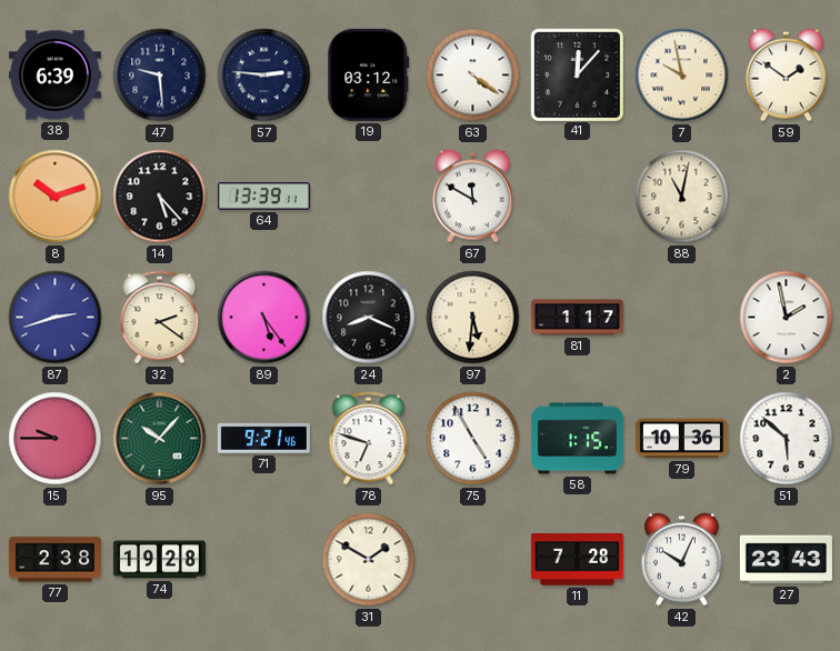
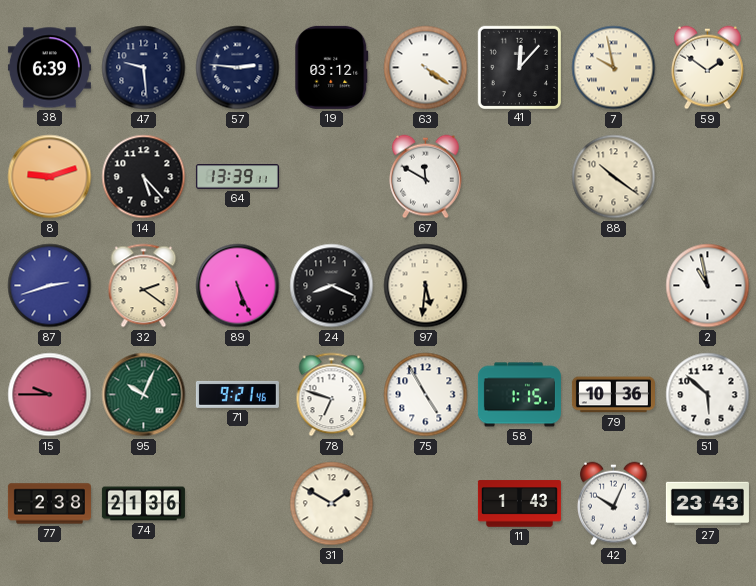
8: 10:12 -> 9:12 (50, 177)
88: 11:02 -> 10:21 (614, 177)
89: 5:24 -> 5:26 (238, 286)
81: 1:17 -> none (577, 318)
2: 1:58 -> 10:58 (708, 286)
95: 10:07 -> 10:04 (144, 395)
74: 19:28 -> 21:36 (143, 504)
11: 7:28 -> 1:43 (519, 504)
